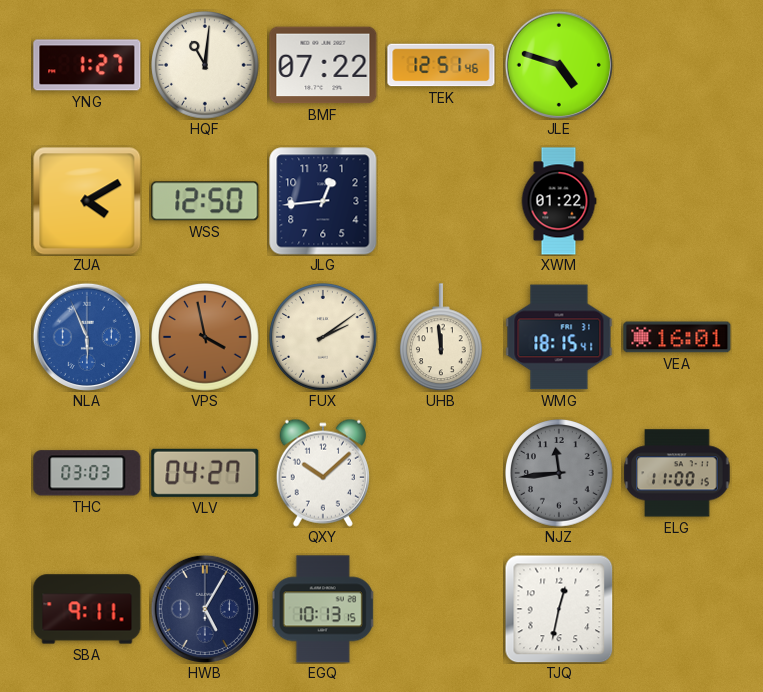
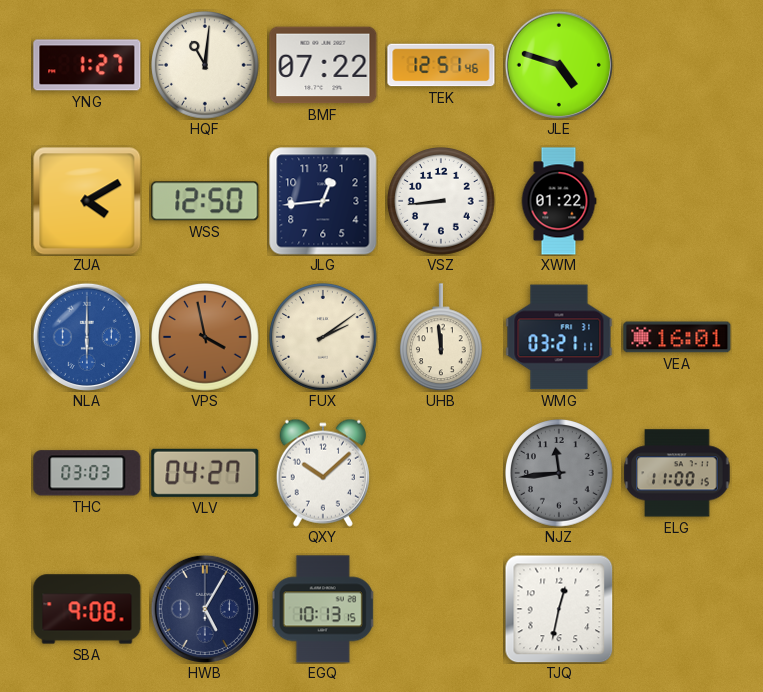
VSZ: none -> 8:44 (442, 202)
NLA: 5:56 -> 6:00 (87, 337)
WMG: 18:15 -> 03:21 (559, 337)
SBA: 9:11 -> 9:08 (87, 609)
